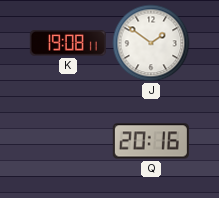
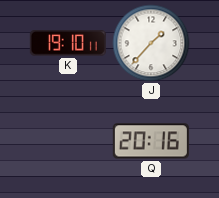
K: 19:08 -> 19:10 (68, 43)
J: 1:51 -> 1:37 (151, 43)
